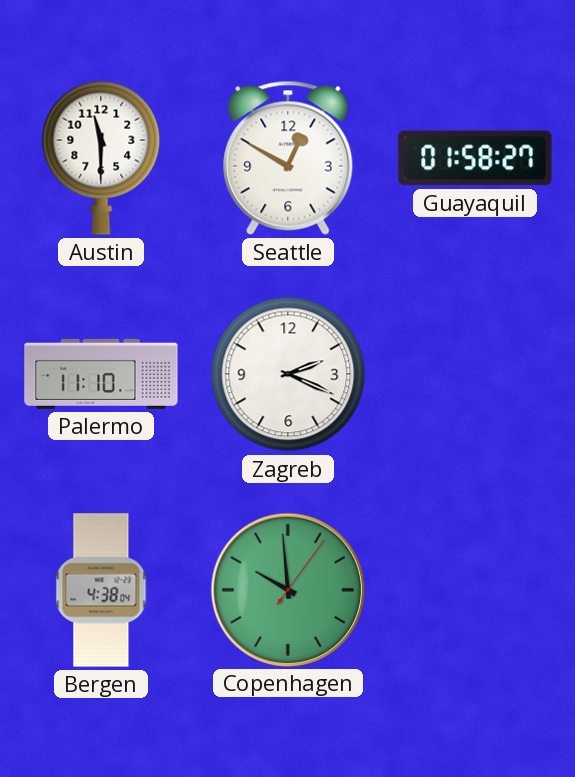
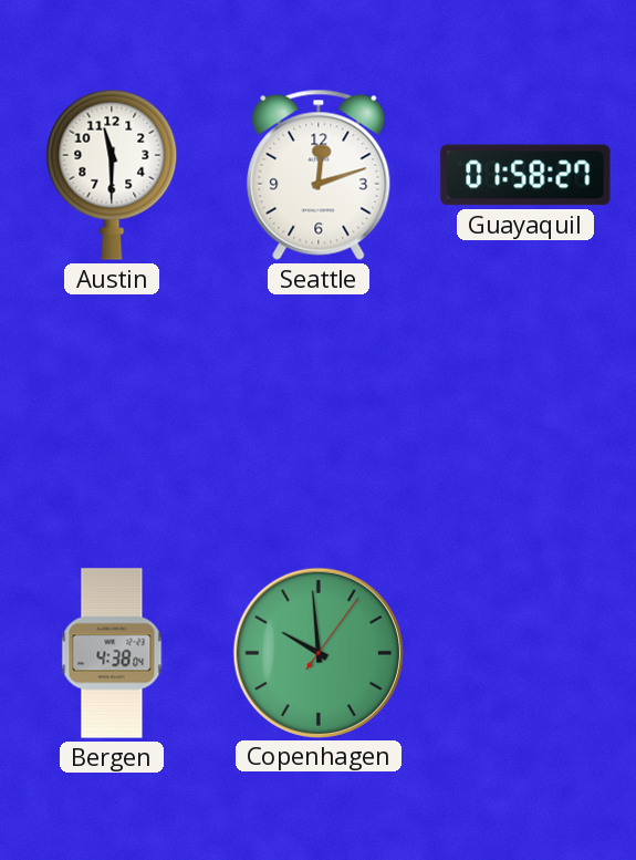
Seattle: 12:50 -> 12:12 (319, 175)
Palermo: 11:10 -> none (101, 374)
Zagreb: 2:19 -> none (288, 374)
